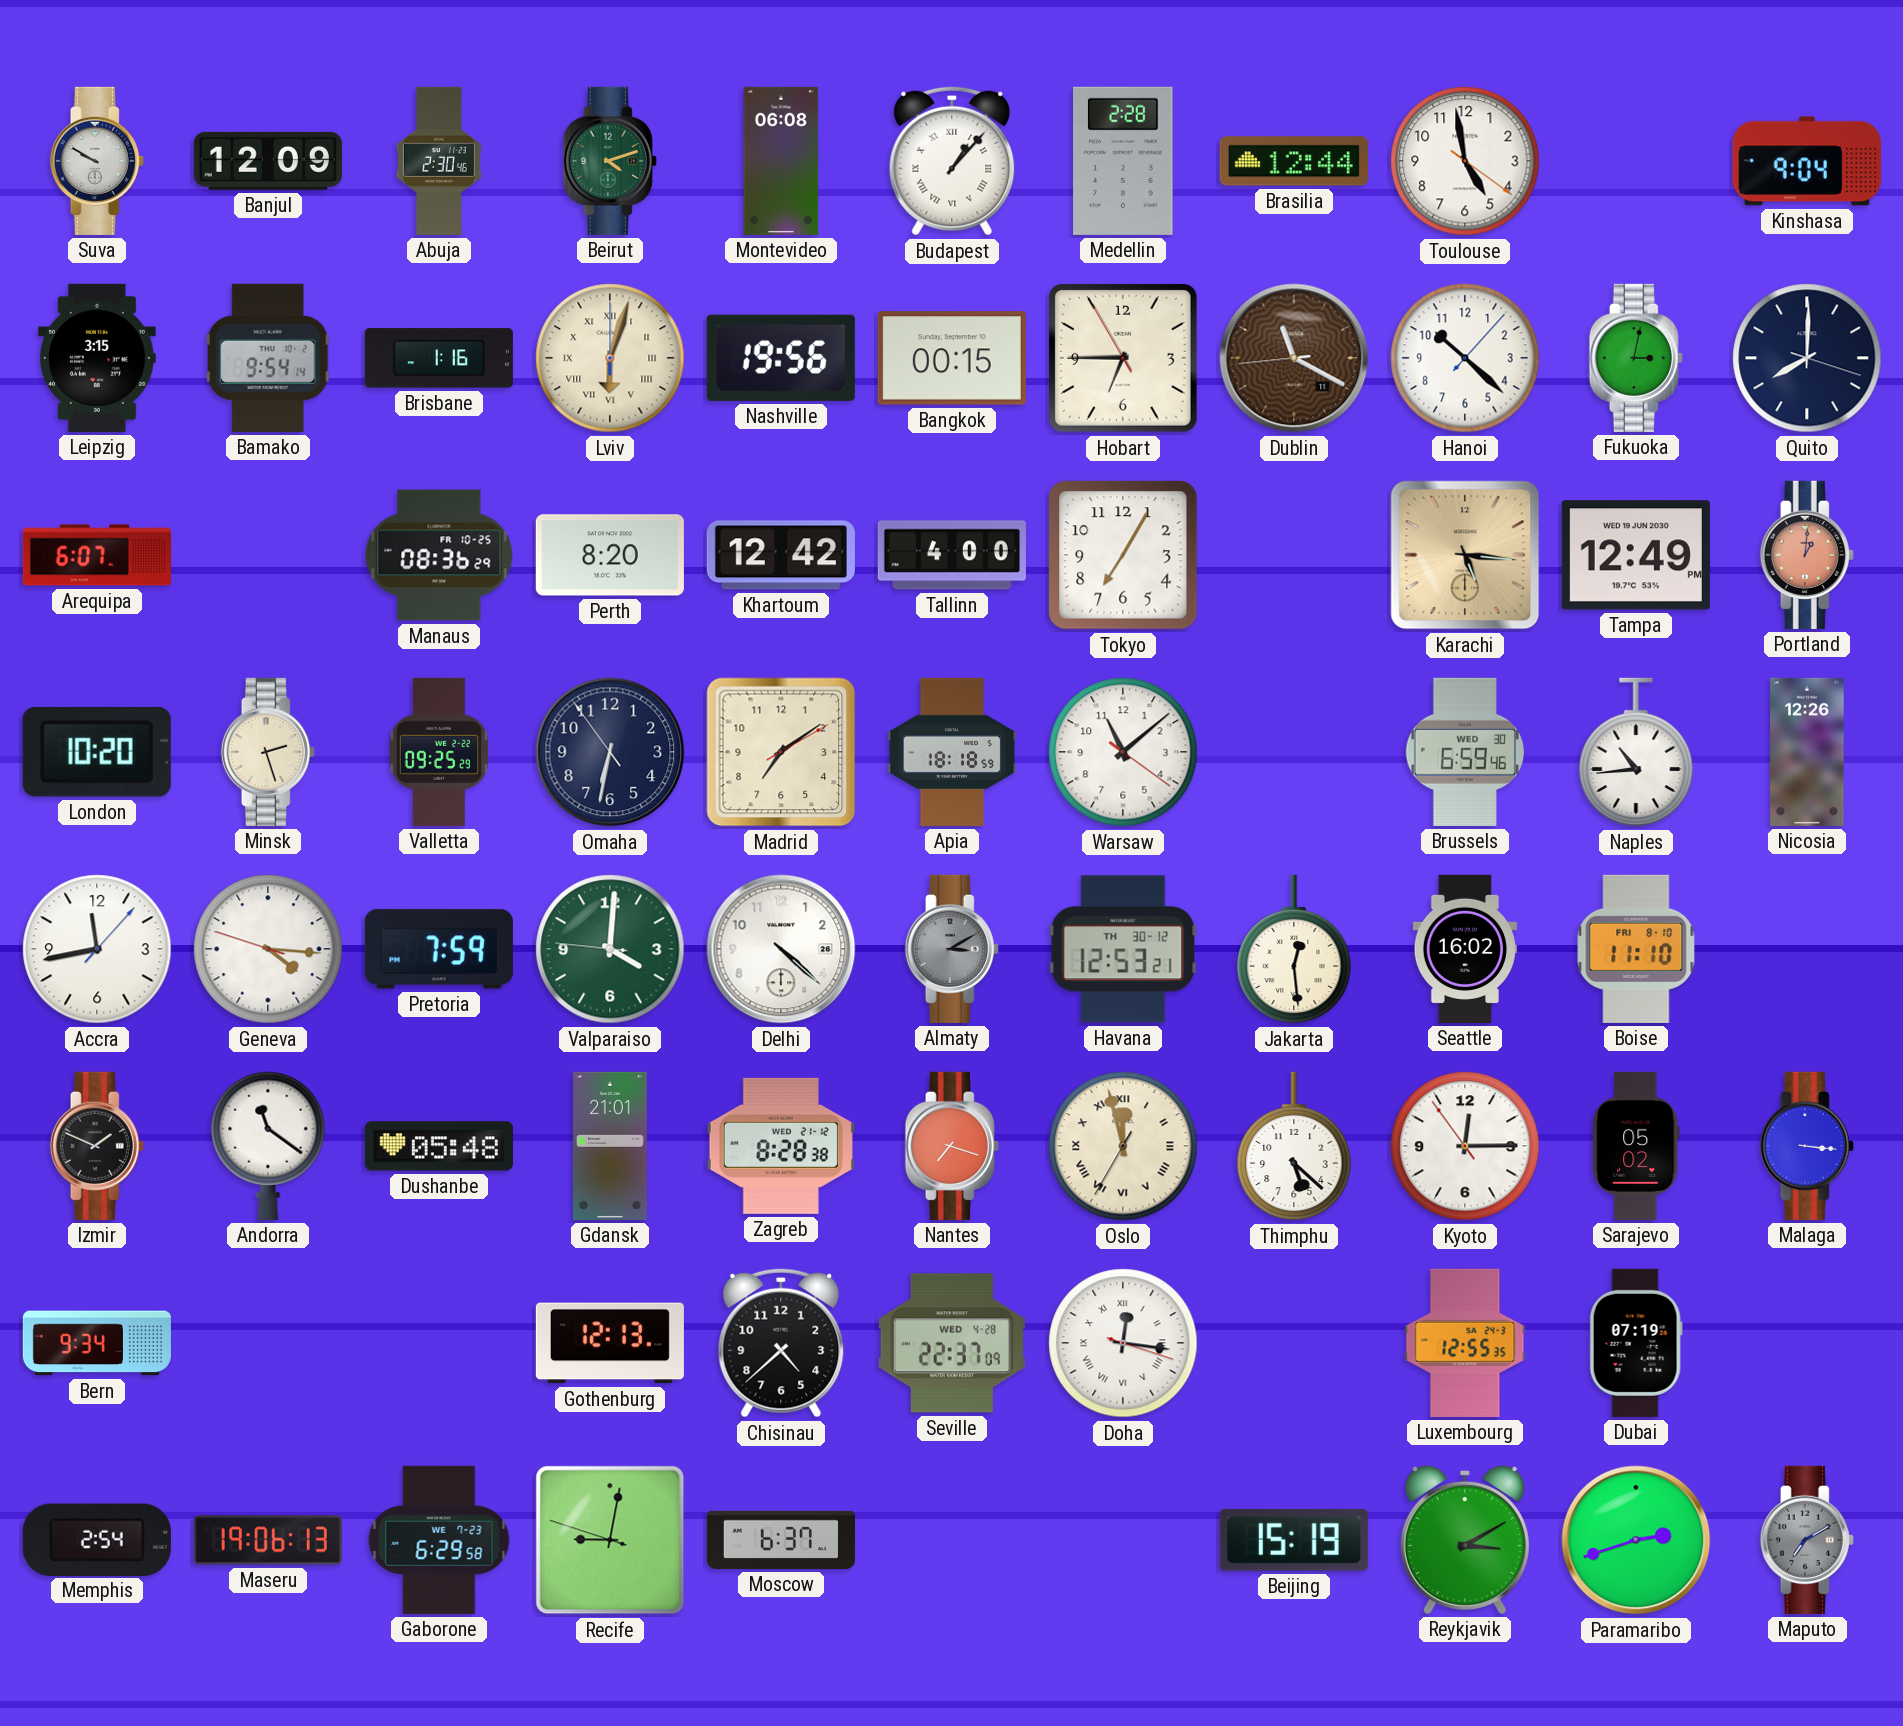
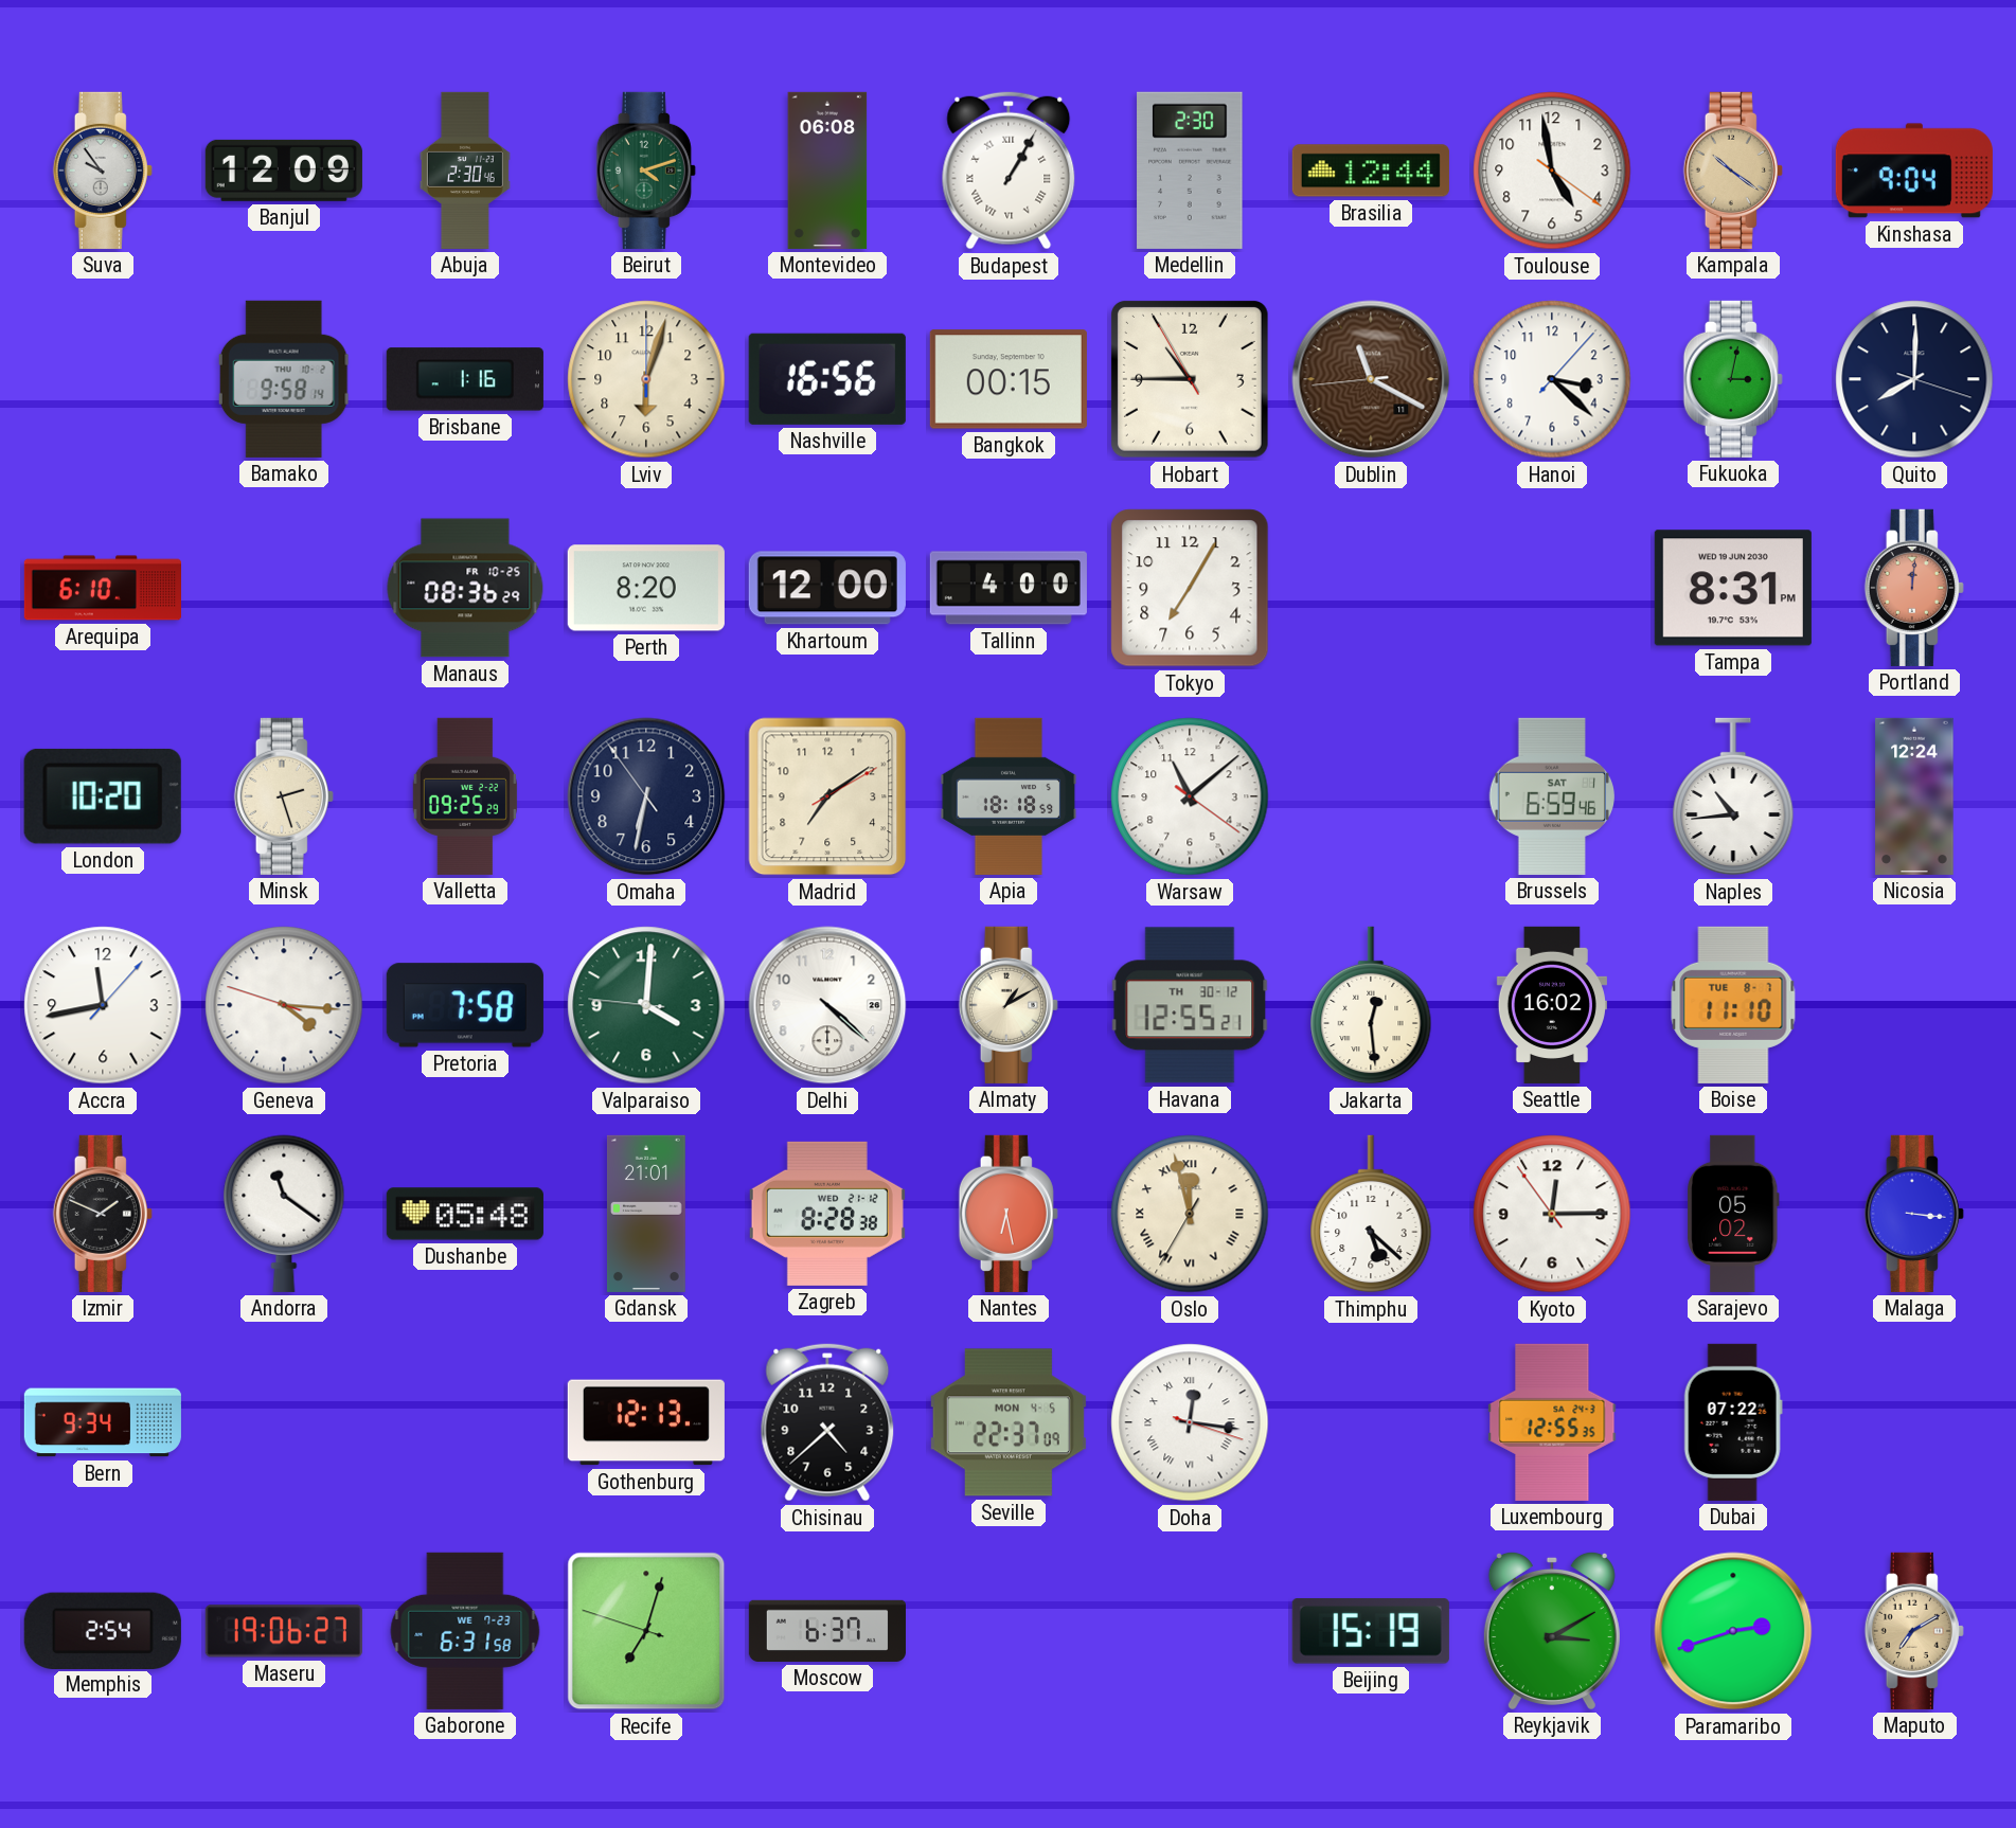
Suva: 9:50 -> 9:54 (103, 171)
Budapest: 1:07 -> 1:05 (1009, 171)
Medellin: 2:28 -> 2:30 (1190, 171)
Kampala: none -> 10:21 (1733, 171)
Leipzig: 3:15 -> none (98, 358)
Bamako: 9:54 -> 9:58 (284, 379)
Lviv numerals: Roman -> Arabic (646, 379)
Nashville: 19:56 -> 16:56 (827, 379)
Hobart: 6:44 -> 10:44 (1191, 380)
Hanoi: 10:22 -> 3:22 (1552, 379)
Arequipa: 6:07 -> 6:10 (103, 588)
Khartoum: 12:42 -> 12:00 (827, 588)
Karachi: 5:16 -> none (1465, 555)
Tampa: 12:49 -> 8:31 (1733, 588)
Portland: 1:01 -> 12:01 (1914, 588)
Brussels date: WED 30 -> SAT 1 (1551, 796)
Nicosia: 12:26 -> 12:24 (1914, 796)
Pretoria: 7:59 -> 7:58 (465, 1005)
Almaty: 3:10 -> 1:10 (1009, 1005)
Almaty dial: grey -> cream (1009, 1005)
Havana: 12:53 -> 12:55 (1190, 1005)
Boise date: FRI 8-10 -> TUE 8-7 (1733, 1005)
Nantes: 7:18 -> 6:28 (1009, 1214)
Seville date: WED 4-28 -> MON 4-5 (1009, 1422)
Dubai: 07:19 -> 07:22 (1733, 1422)
Maseru: 19:06:13 -> 19:06:27 (284, 1631)
Gaborone: 6:29 -> 6:31 (465, 1631)
Recife: 9:01 -> 7:02 (646, 1631)
Maputo dial: grey -> champagne (1914, 1631)
